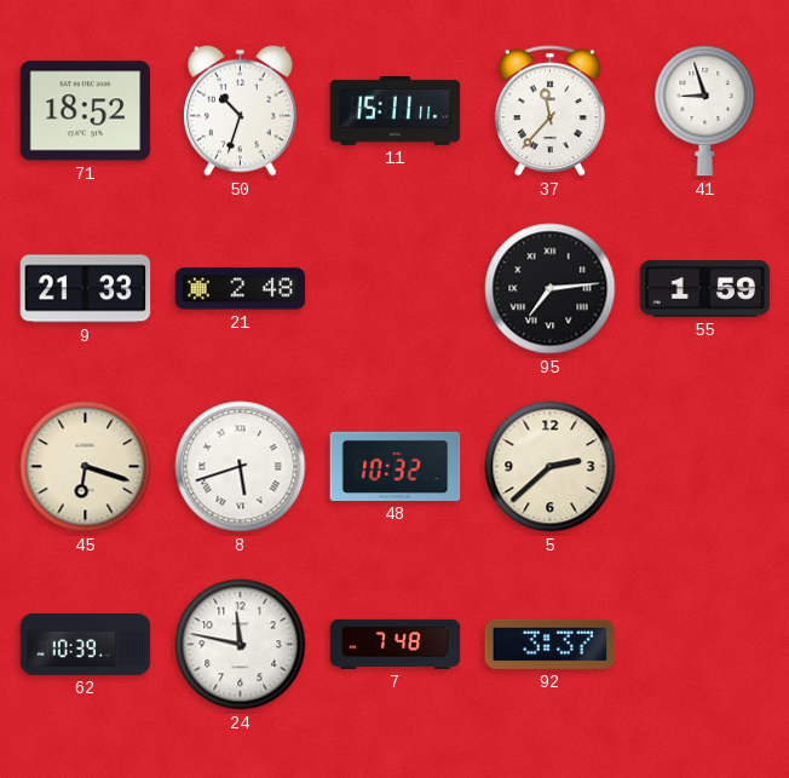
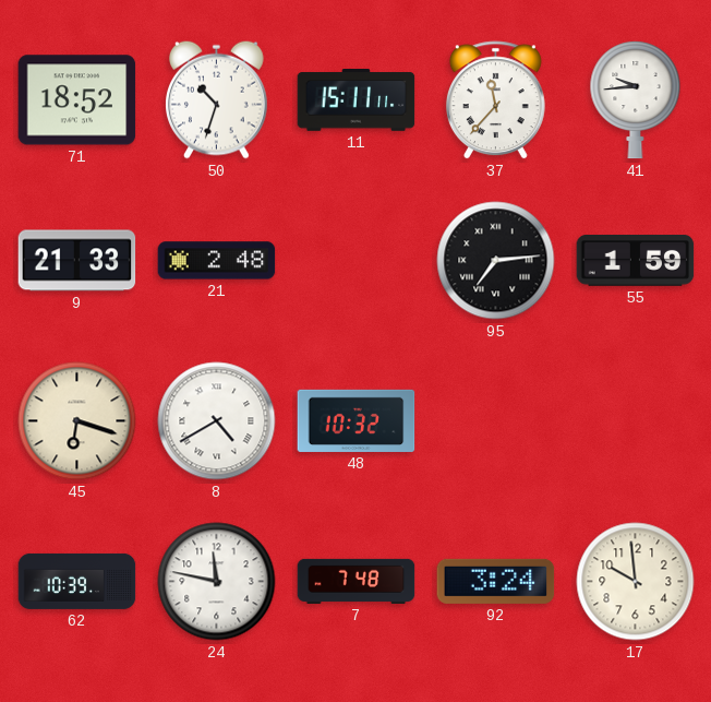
41: 8:57 -> 9:44 (636, 100)
8: 5:42 -> 4:40 (217, 421)
5: 2:38 -> none (551, 467)
92: 3:37 -> 3:24 (496, 581)
17: none -> 9:59 (636, 582)
